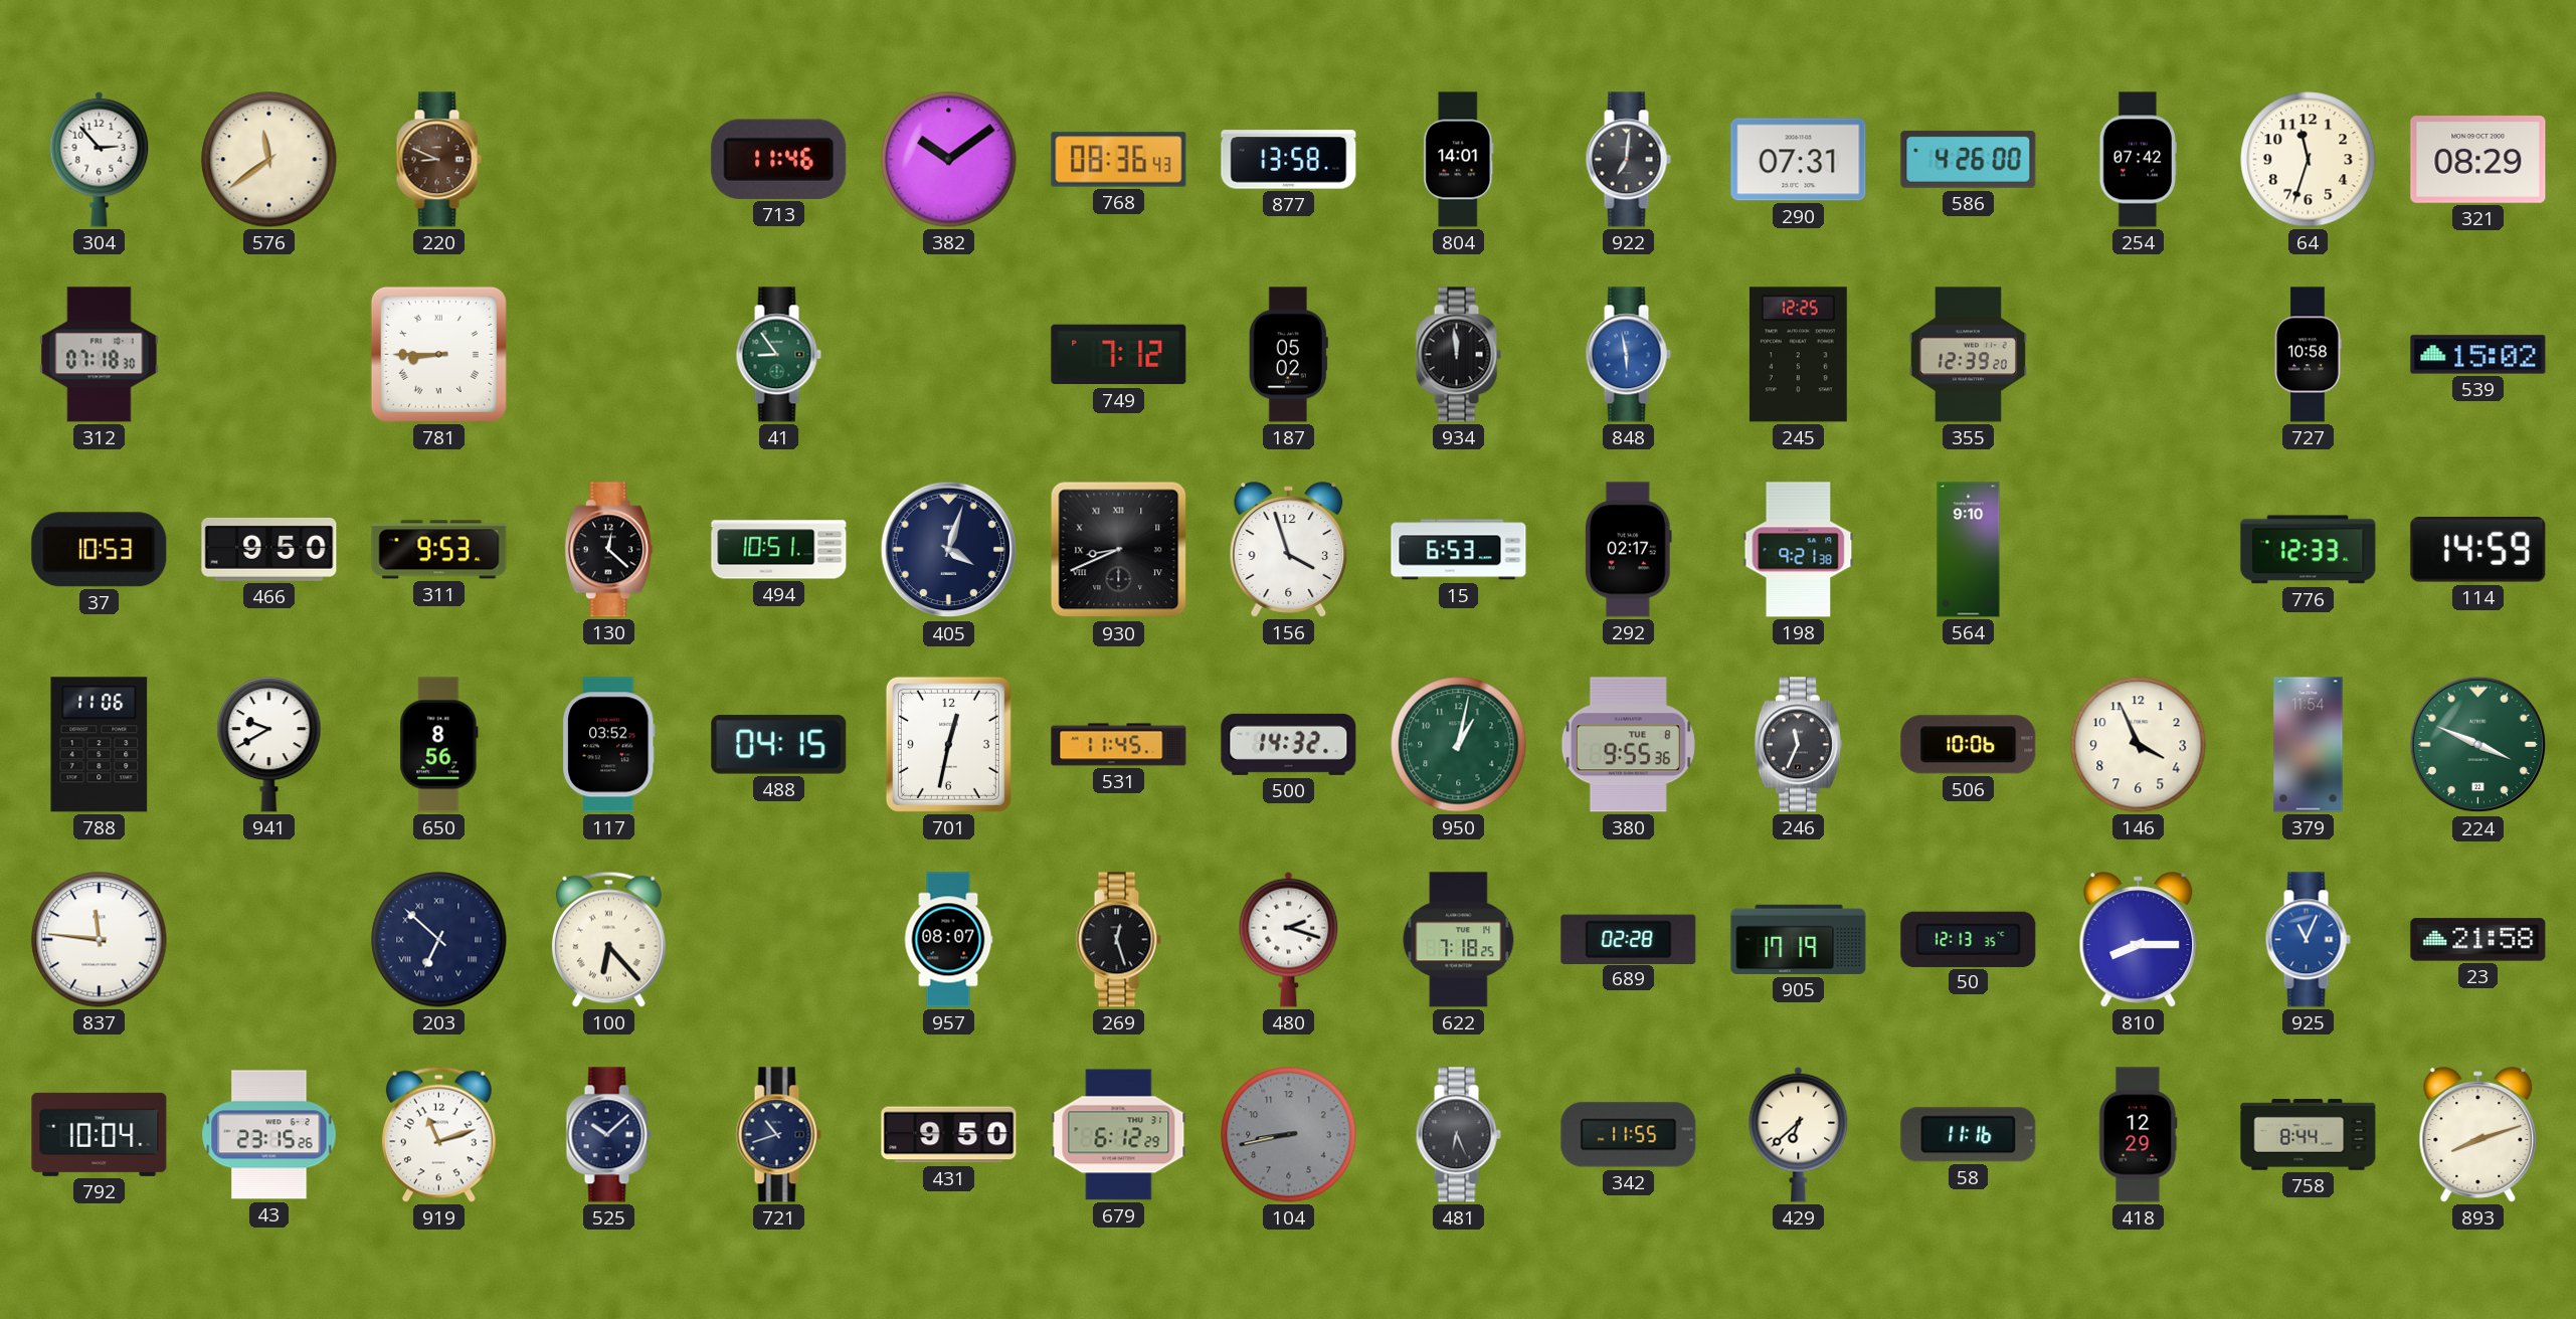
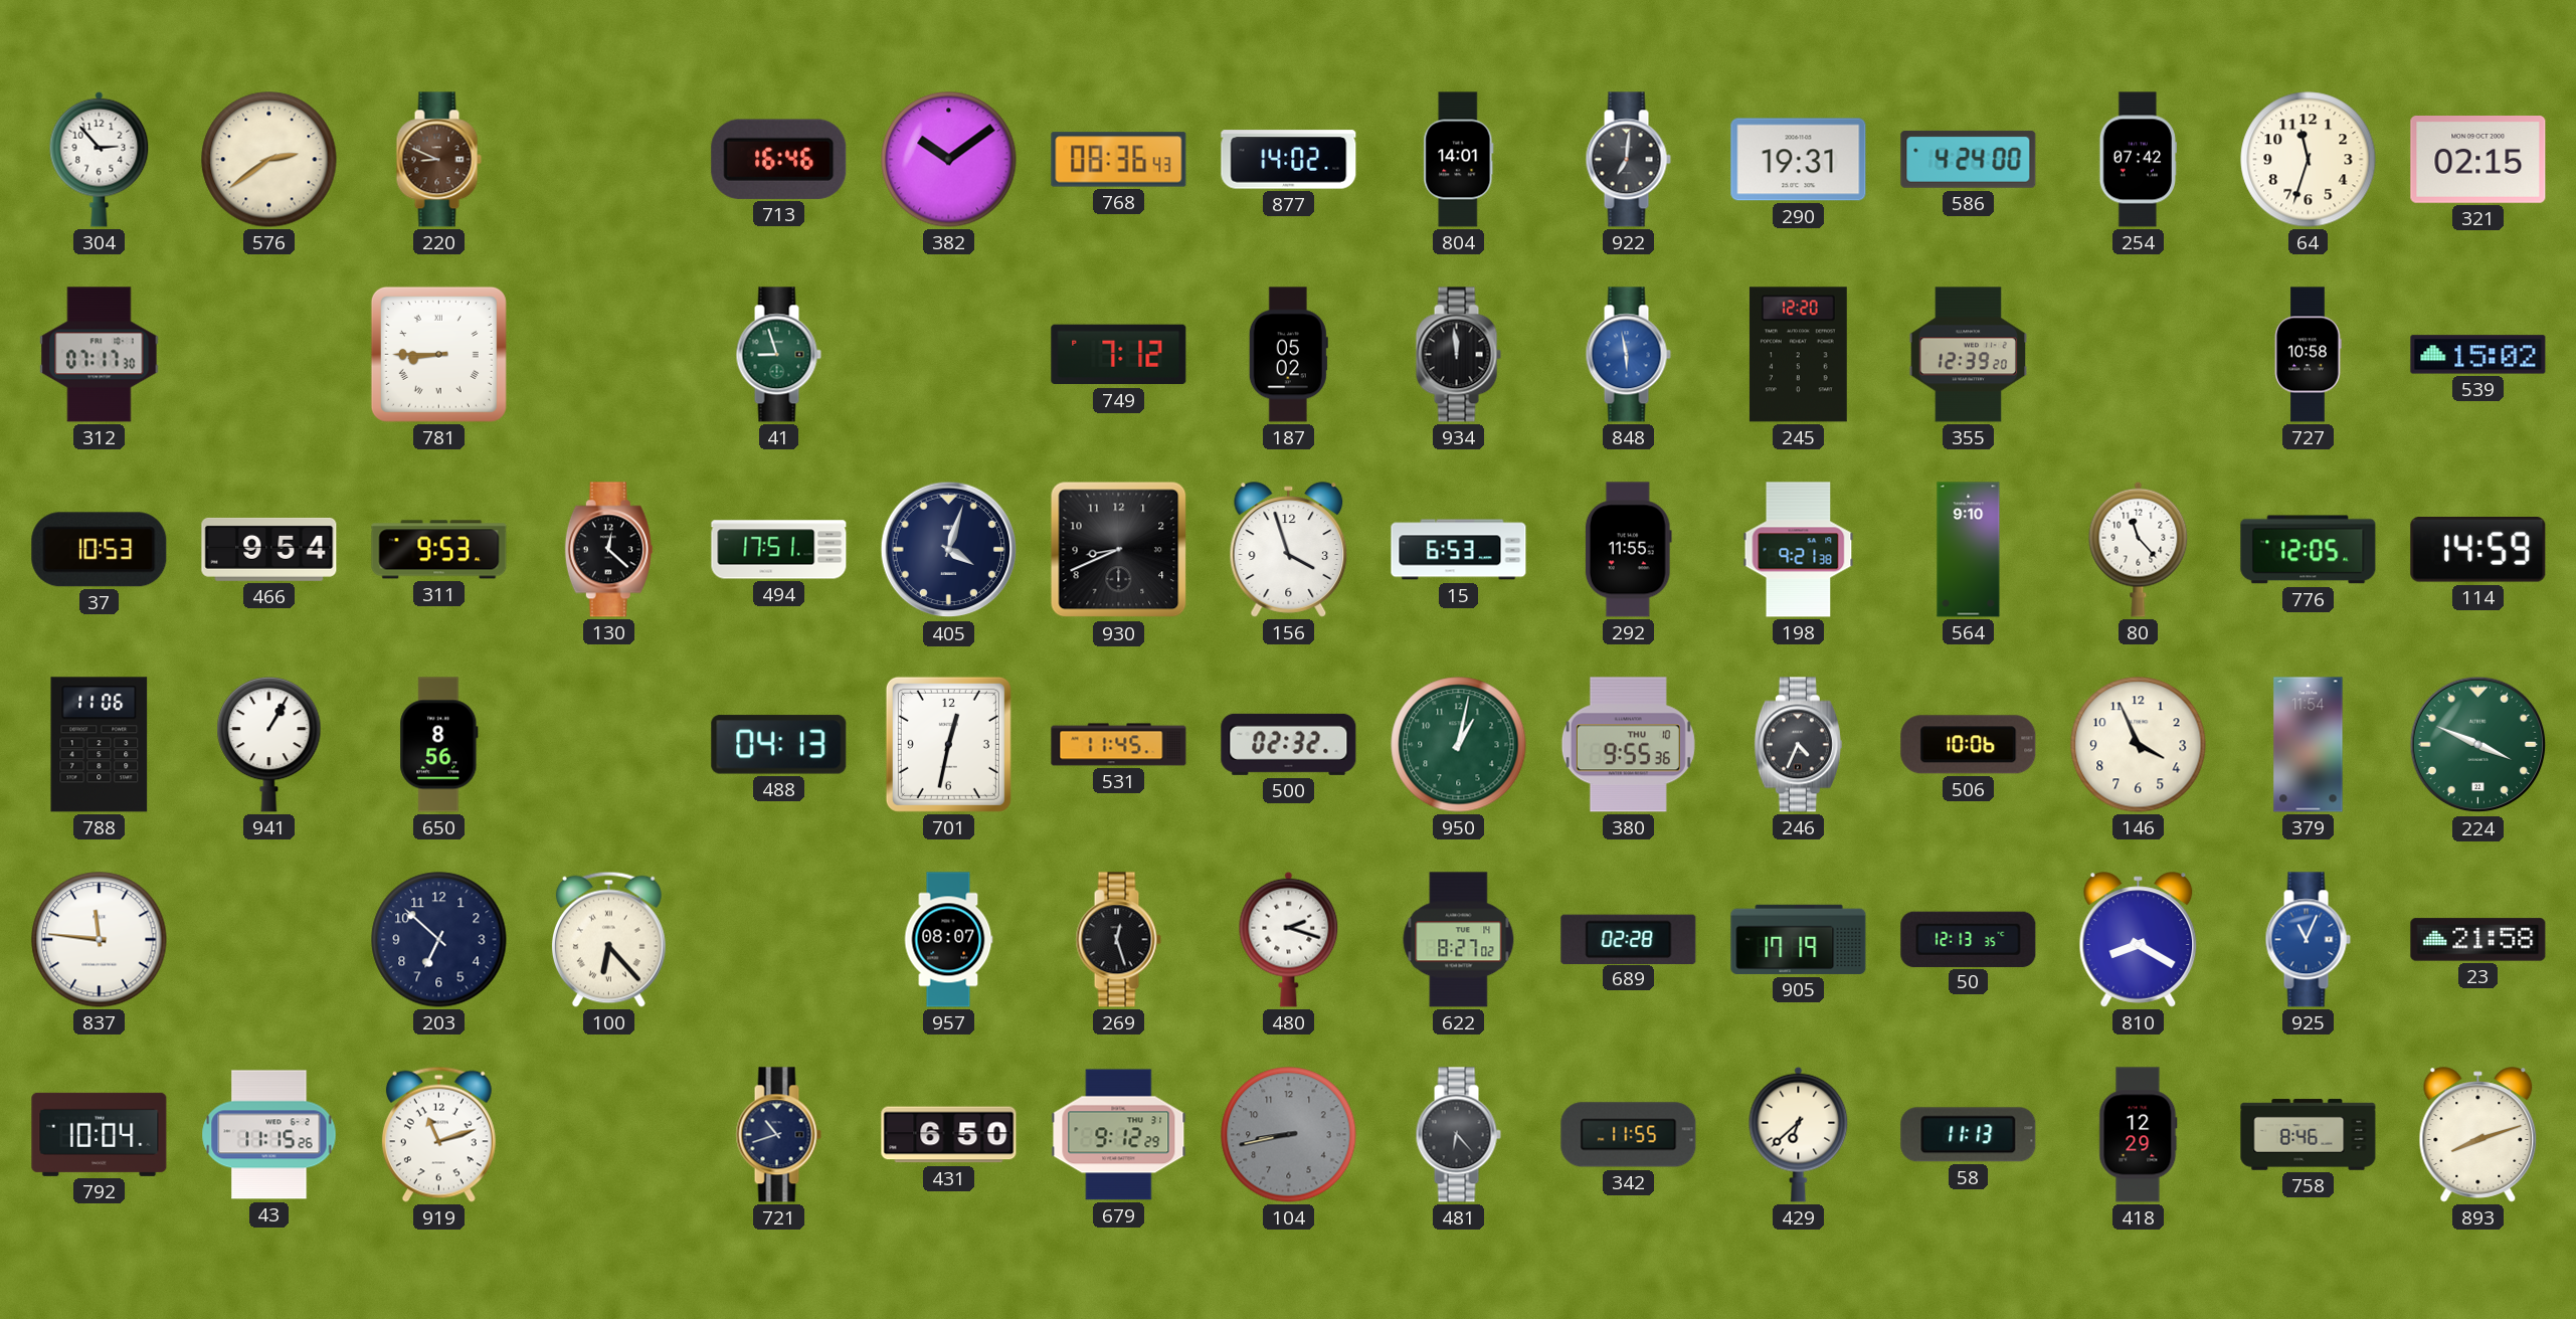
576: 11:39 -> 2:39 (269, 160)
713: 11:46 -> 16:46 (779, 159)
877: 13:58 -> 14:02 (1289, 160)
290: 07:31 -> 19:31 (1799, 160)
586: 4:26 -> 4:24 (1969, 159)
321: 08:29 -> 02:15 (2478, 160)
312: 07:18 -> 07:17 (100, 355)
41: 8:54 -> 8:57 (778, 355)
245: 12:25 -> 12:20 (1798, 355)
466: 9:50 -> 9:54 (269, 549)
494: 10:51 -> 17:51 (779, 550)
930 numerals: Roman -> Arabic (1119, 550)
292: 02:17 -> 11:55 (1628, 550)
80: none -> 11:23 (2139, 549)
776: 12:33 -> 12:05 (2309, 550)
941: 9:40 -> 1:05 (269, 745)
117: 03:52 -> none (609, 745)
488: 04:15 -> 04:13 (779, 745)
500: 14:32 -> 02:32 (1289, 744)
380 date: TUE 8 -> THU 10 (1628, 745)
246: 11:34 -> 4:34 (1798, 745)
203 numerals: Roman -> Arabic (439, 940)
622: 7:18 -> 8:27 (1459, 940)
810: 8:15 -> 8:20 (2139, 940)
43: 23:15 -> 11:15 (269, 1135)
525: 10:08 -> none (608, 1135)
431: 9:50 -> 6:50 (949, 1135)
679: 6:12 -> 9:12 (1119, 1135)
481: 6:26 -> 6:23 (1458, 1135)
58: 11:16 -> 11:13 (1969, 1135)
758: 8:44 -> 8:46 (2309, 1135)
